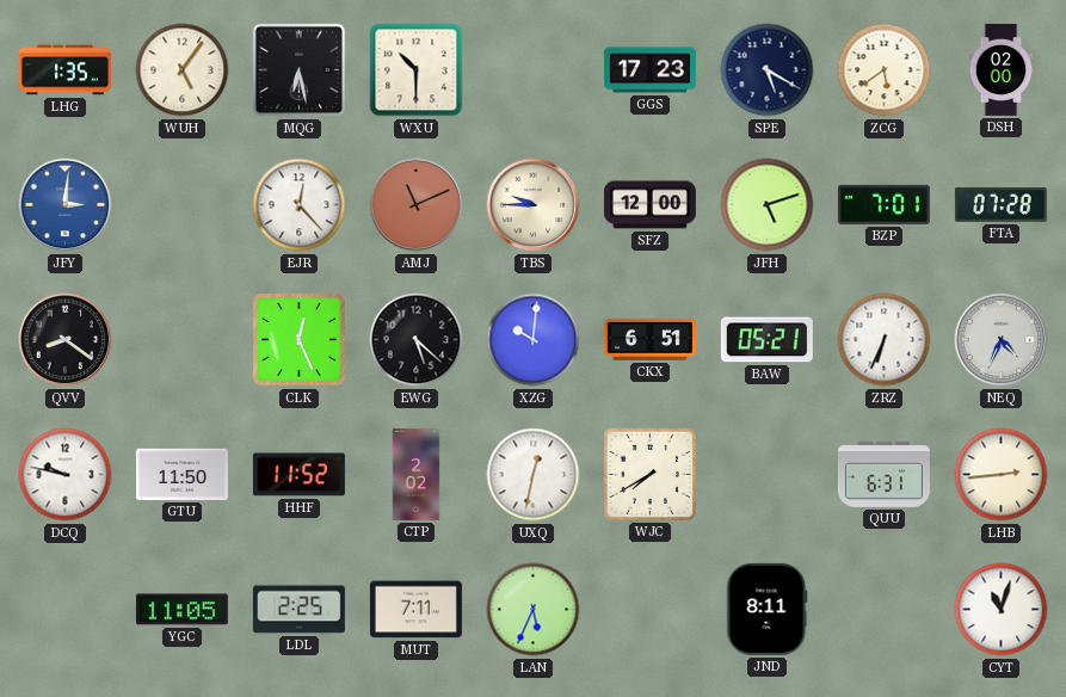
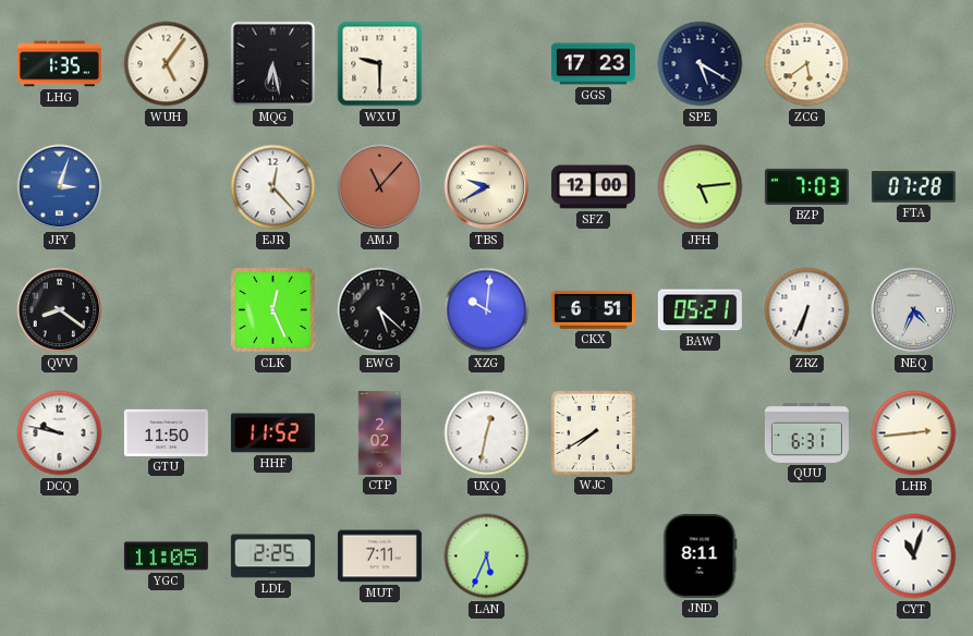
WXU: 10:30 -> 9:30 (380, 64)
DSH: 02:00 -> none (1002, 69)
JFY: 3:01 -> 3:03 (60, 187)
AMJ: 11:11 -> 11:07 (380, 187)
TBS: 9:45 -> 9:40 (487, 187)
JFH: 5:12 -> 5:14 (701, 187)
BZP: 7:01 -> 7:03 (806, 186)
